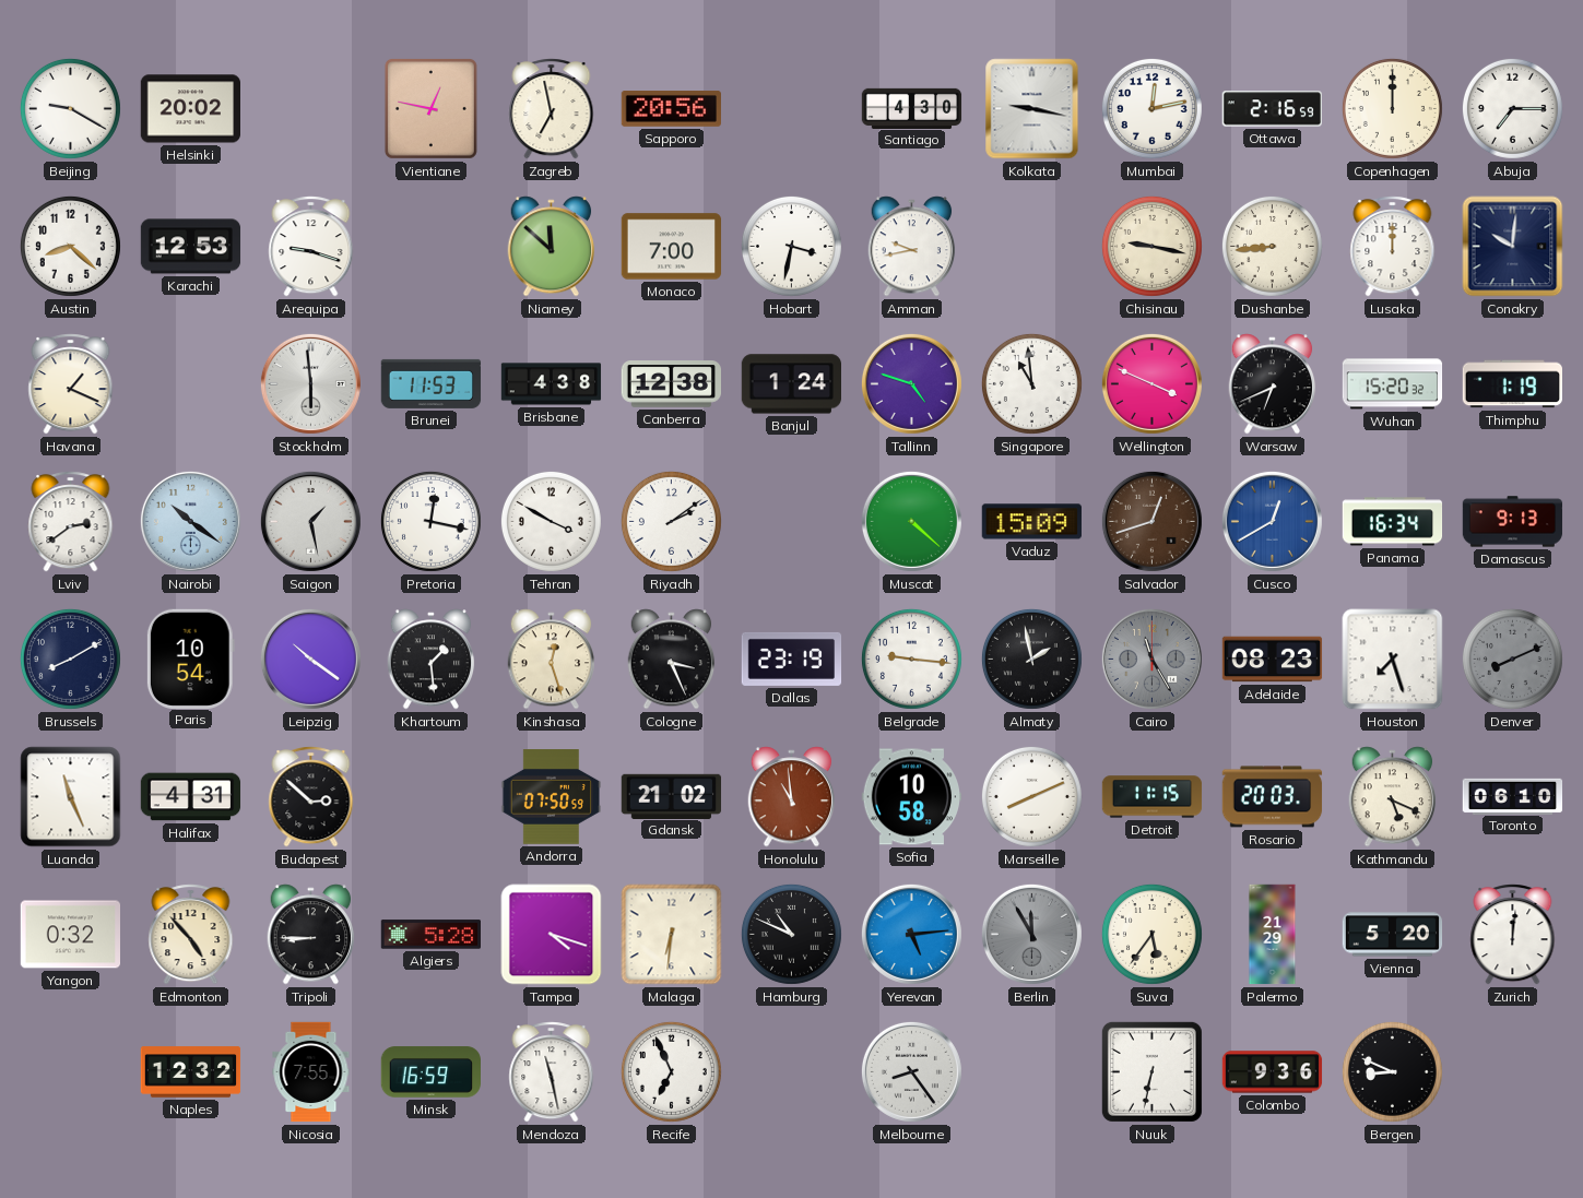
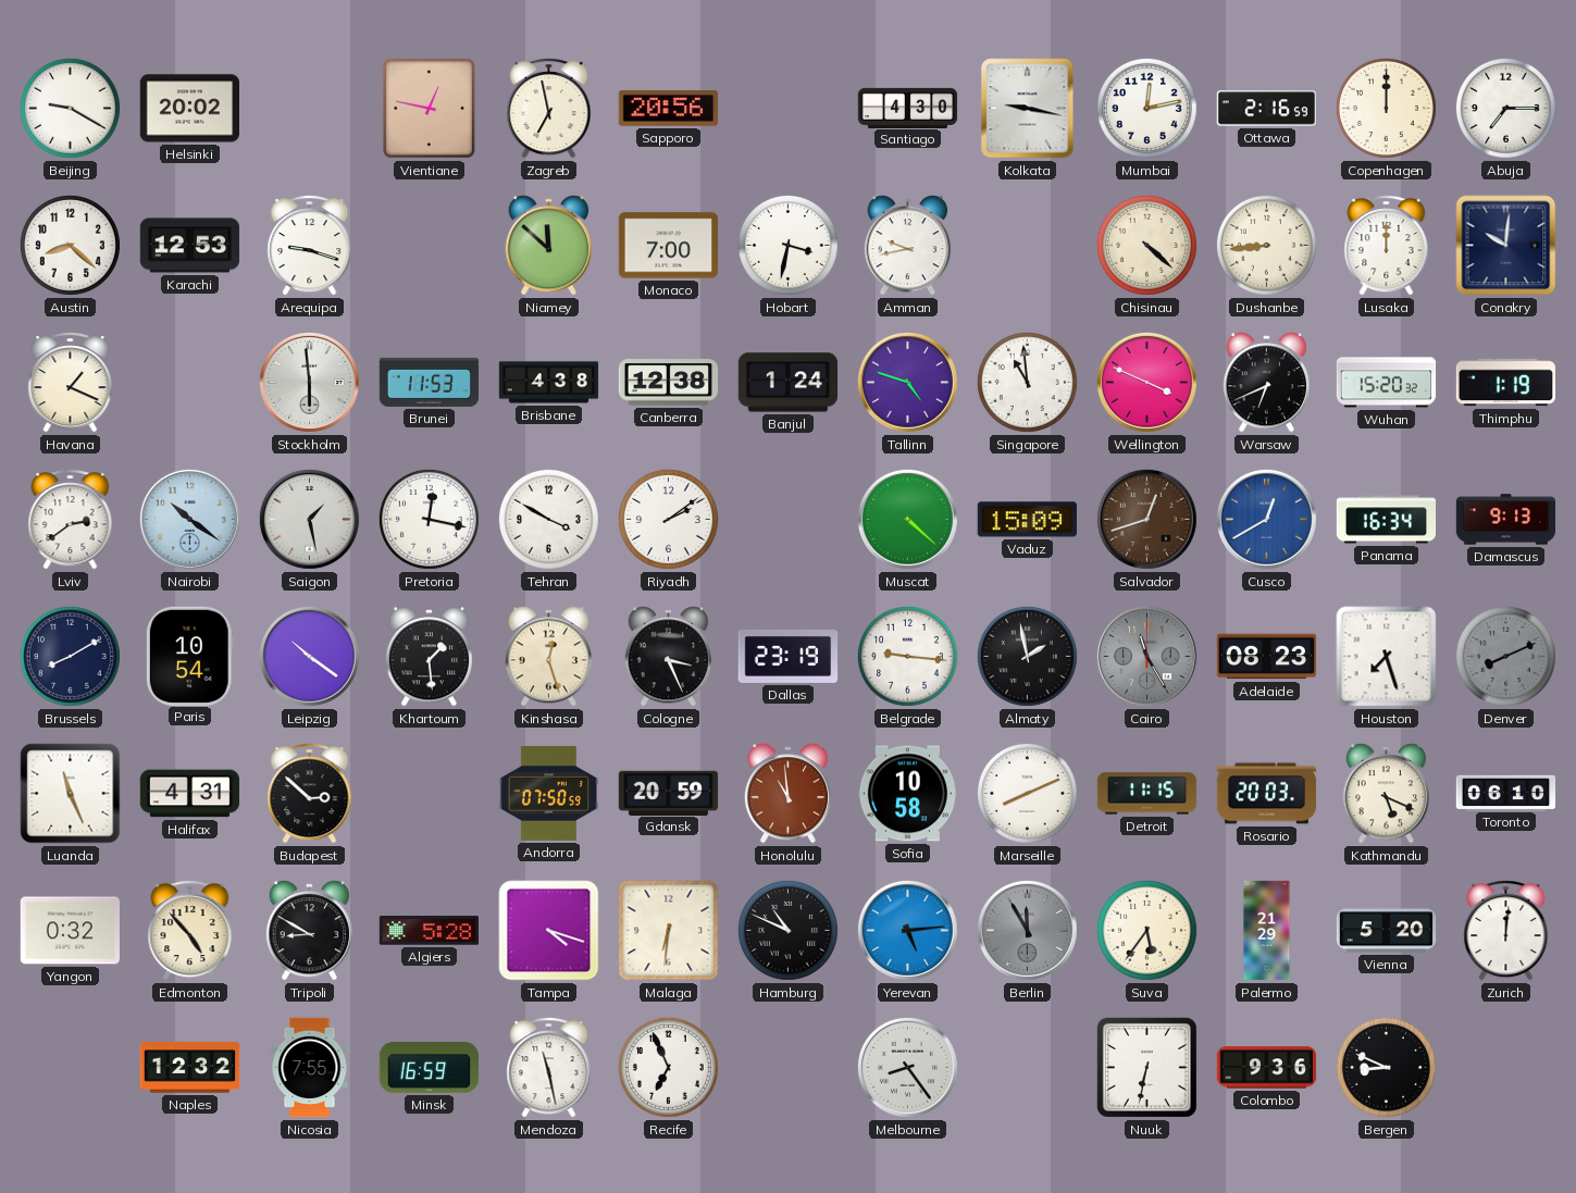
Chisinau: 9:17 -> 4:22 (1146, 245)
Gdansk: 21:02 -> 20:59 (669, 793)
Tripoli: 8:45 -> 8:50 (310, 931)
